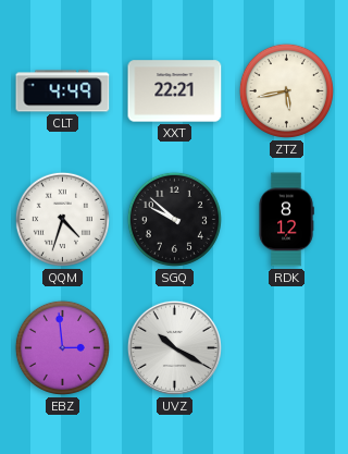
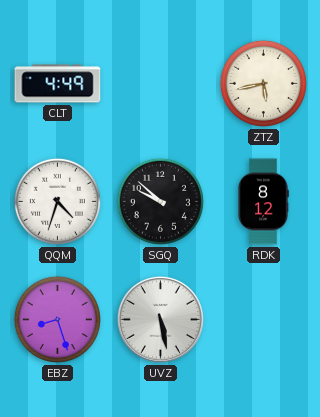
XXT: 22:21 -> none (175, 91)
EBZ: 2:59 -> 8:27 (57, 319)
UVZ: 10:20 -> 5:28 (160, 319)
